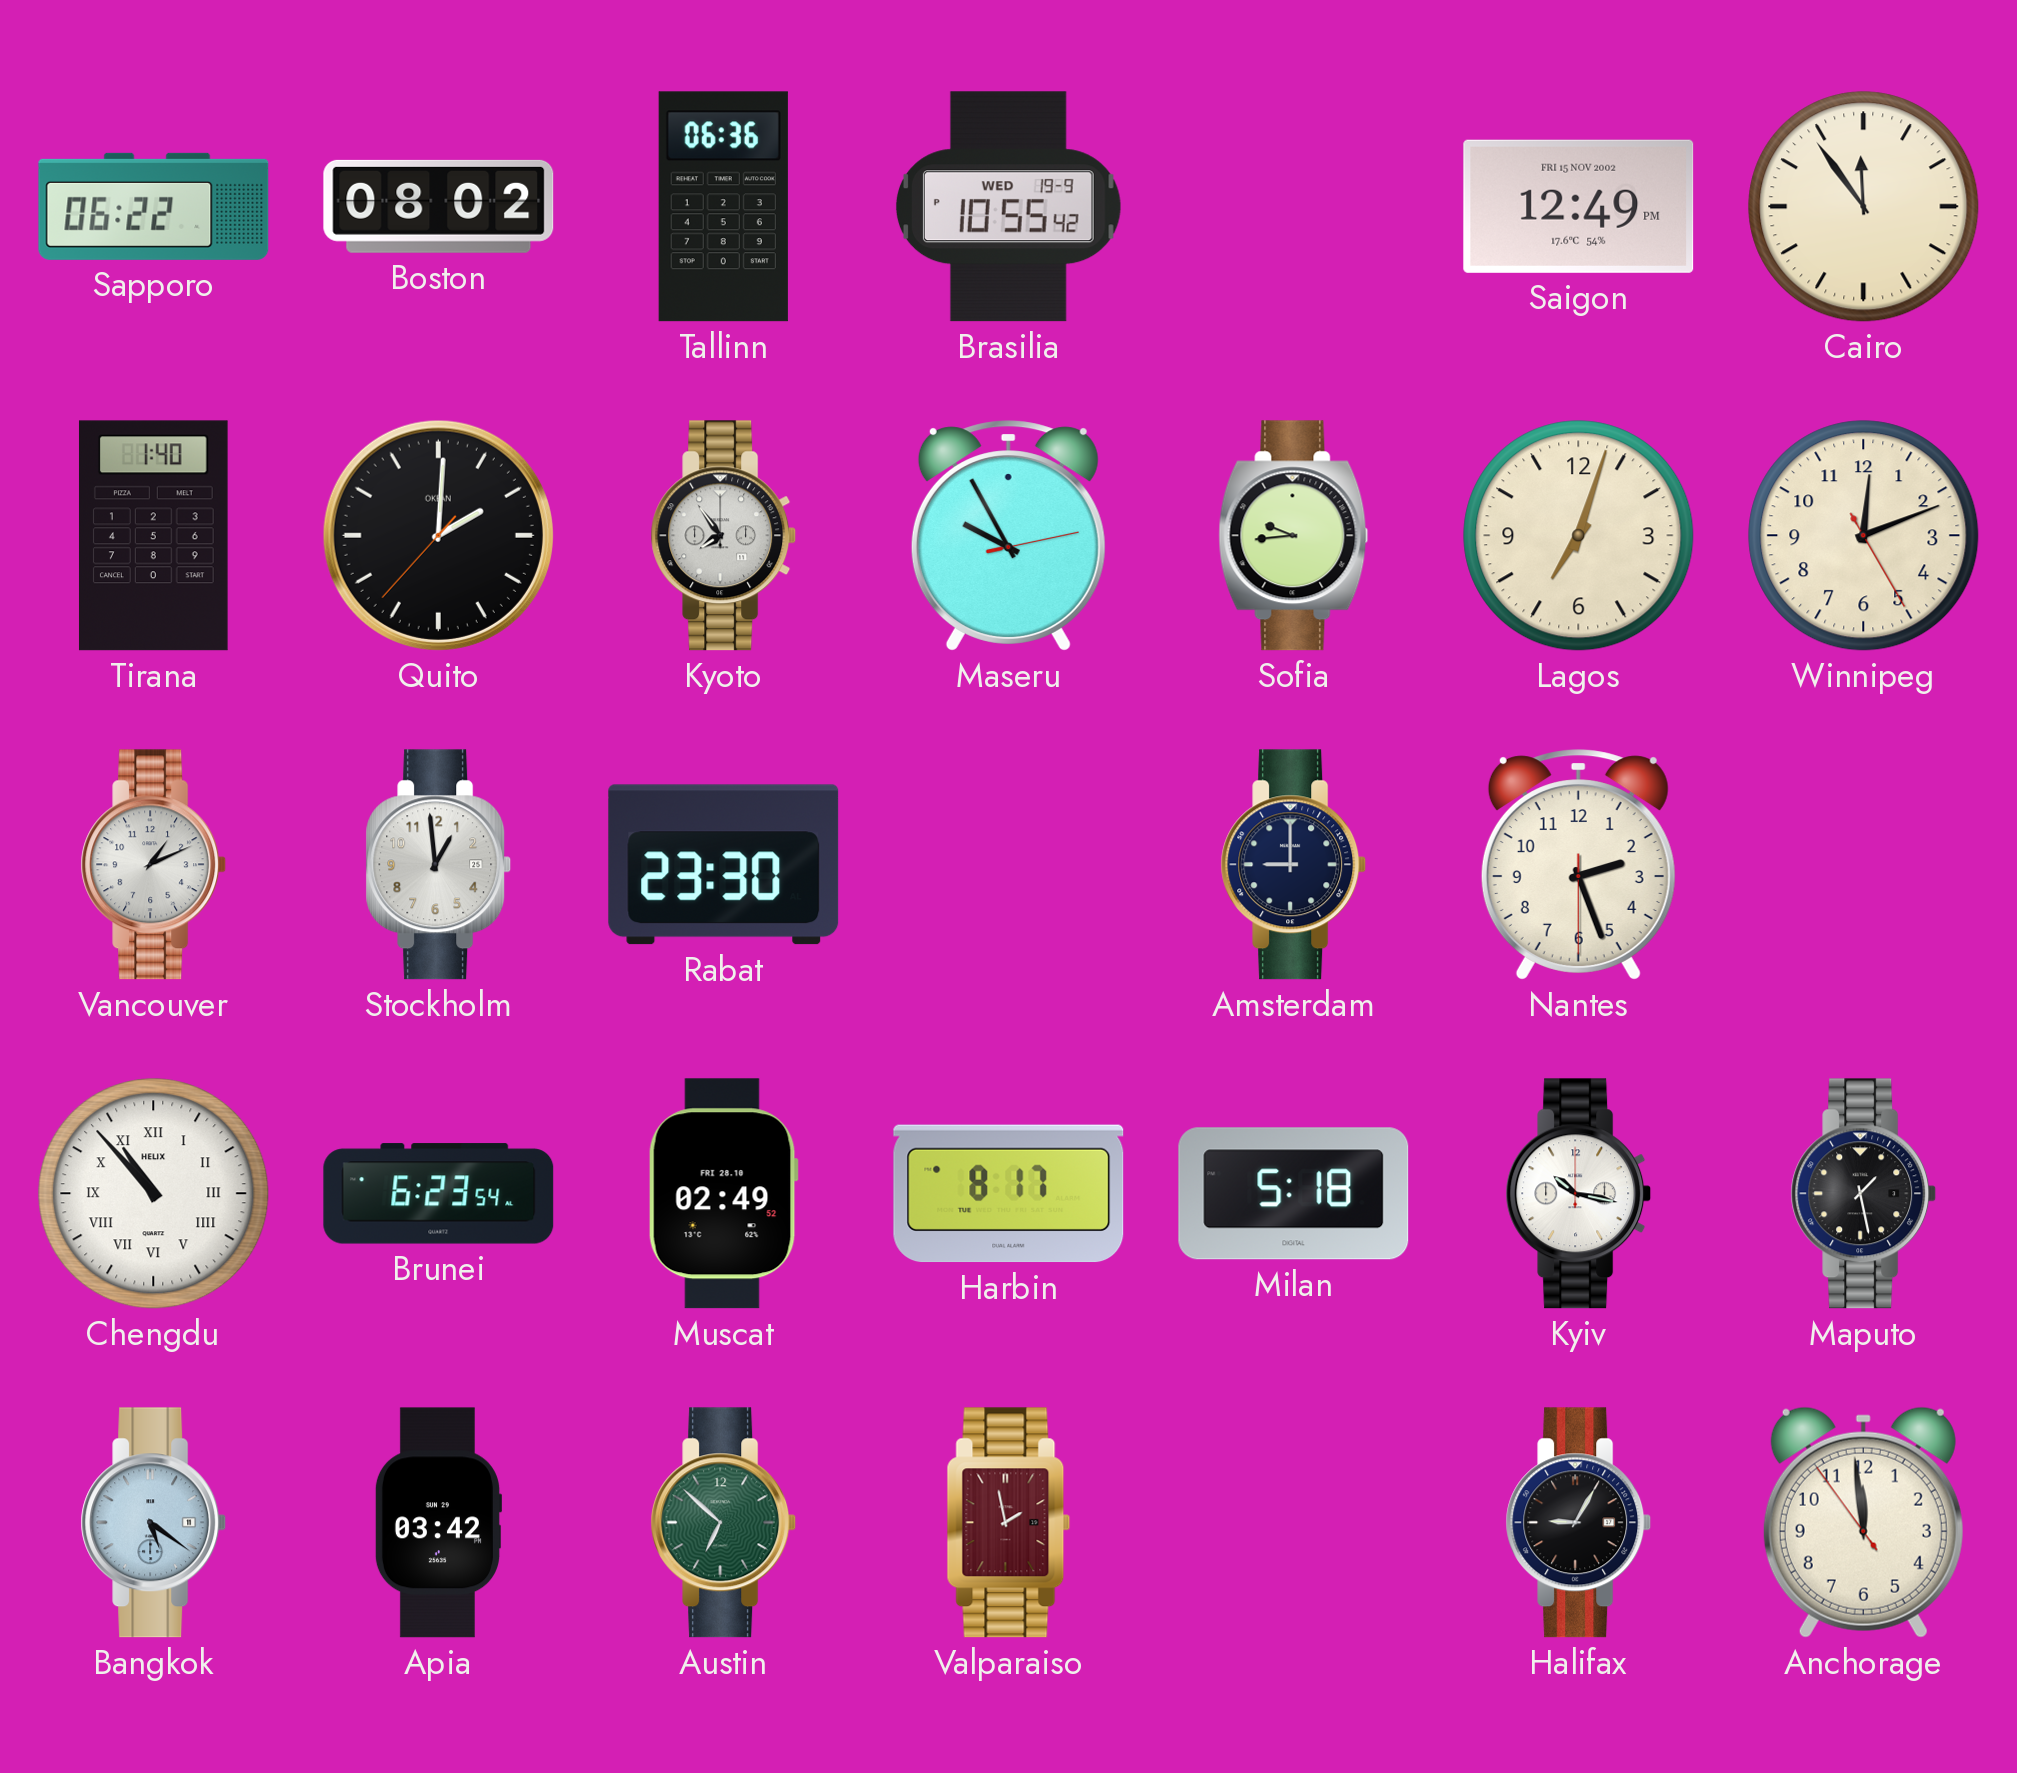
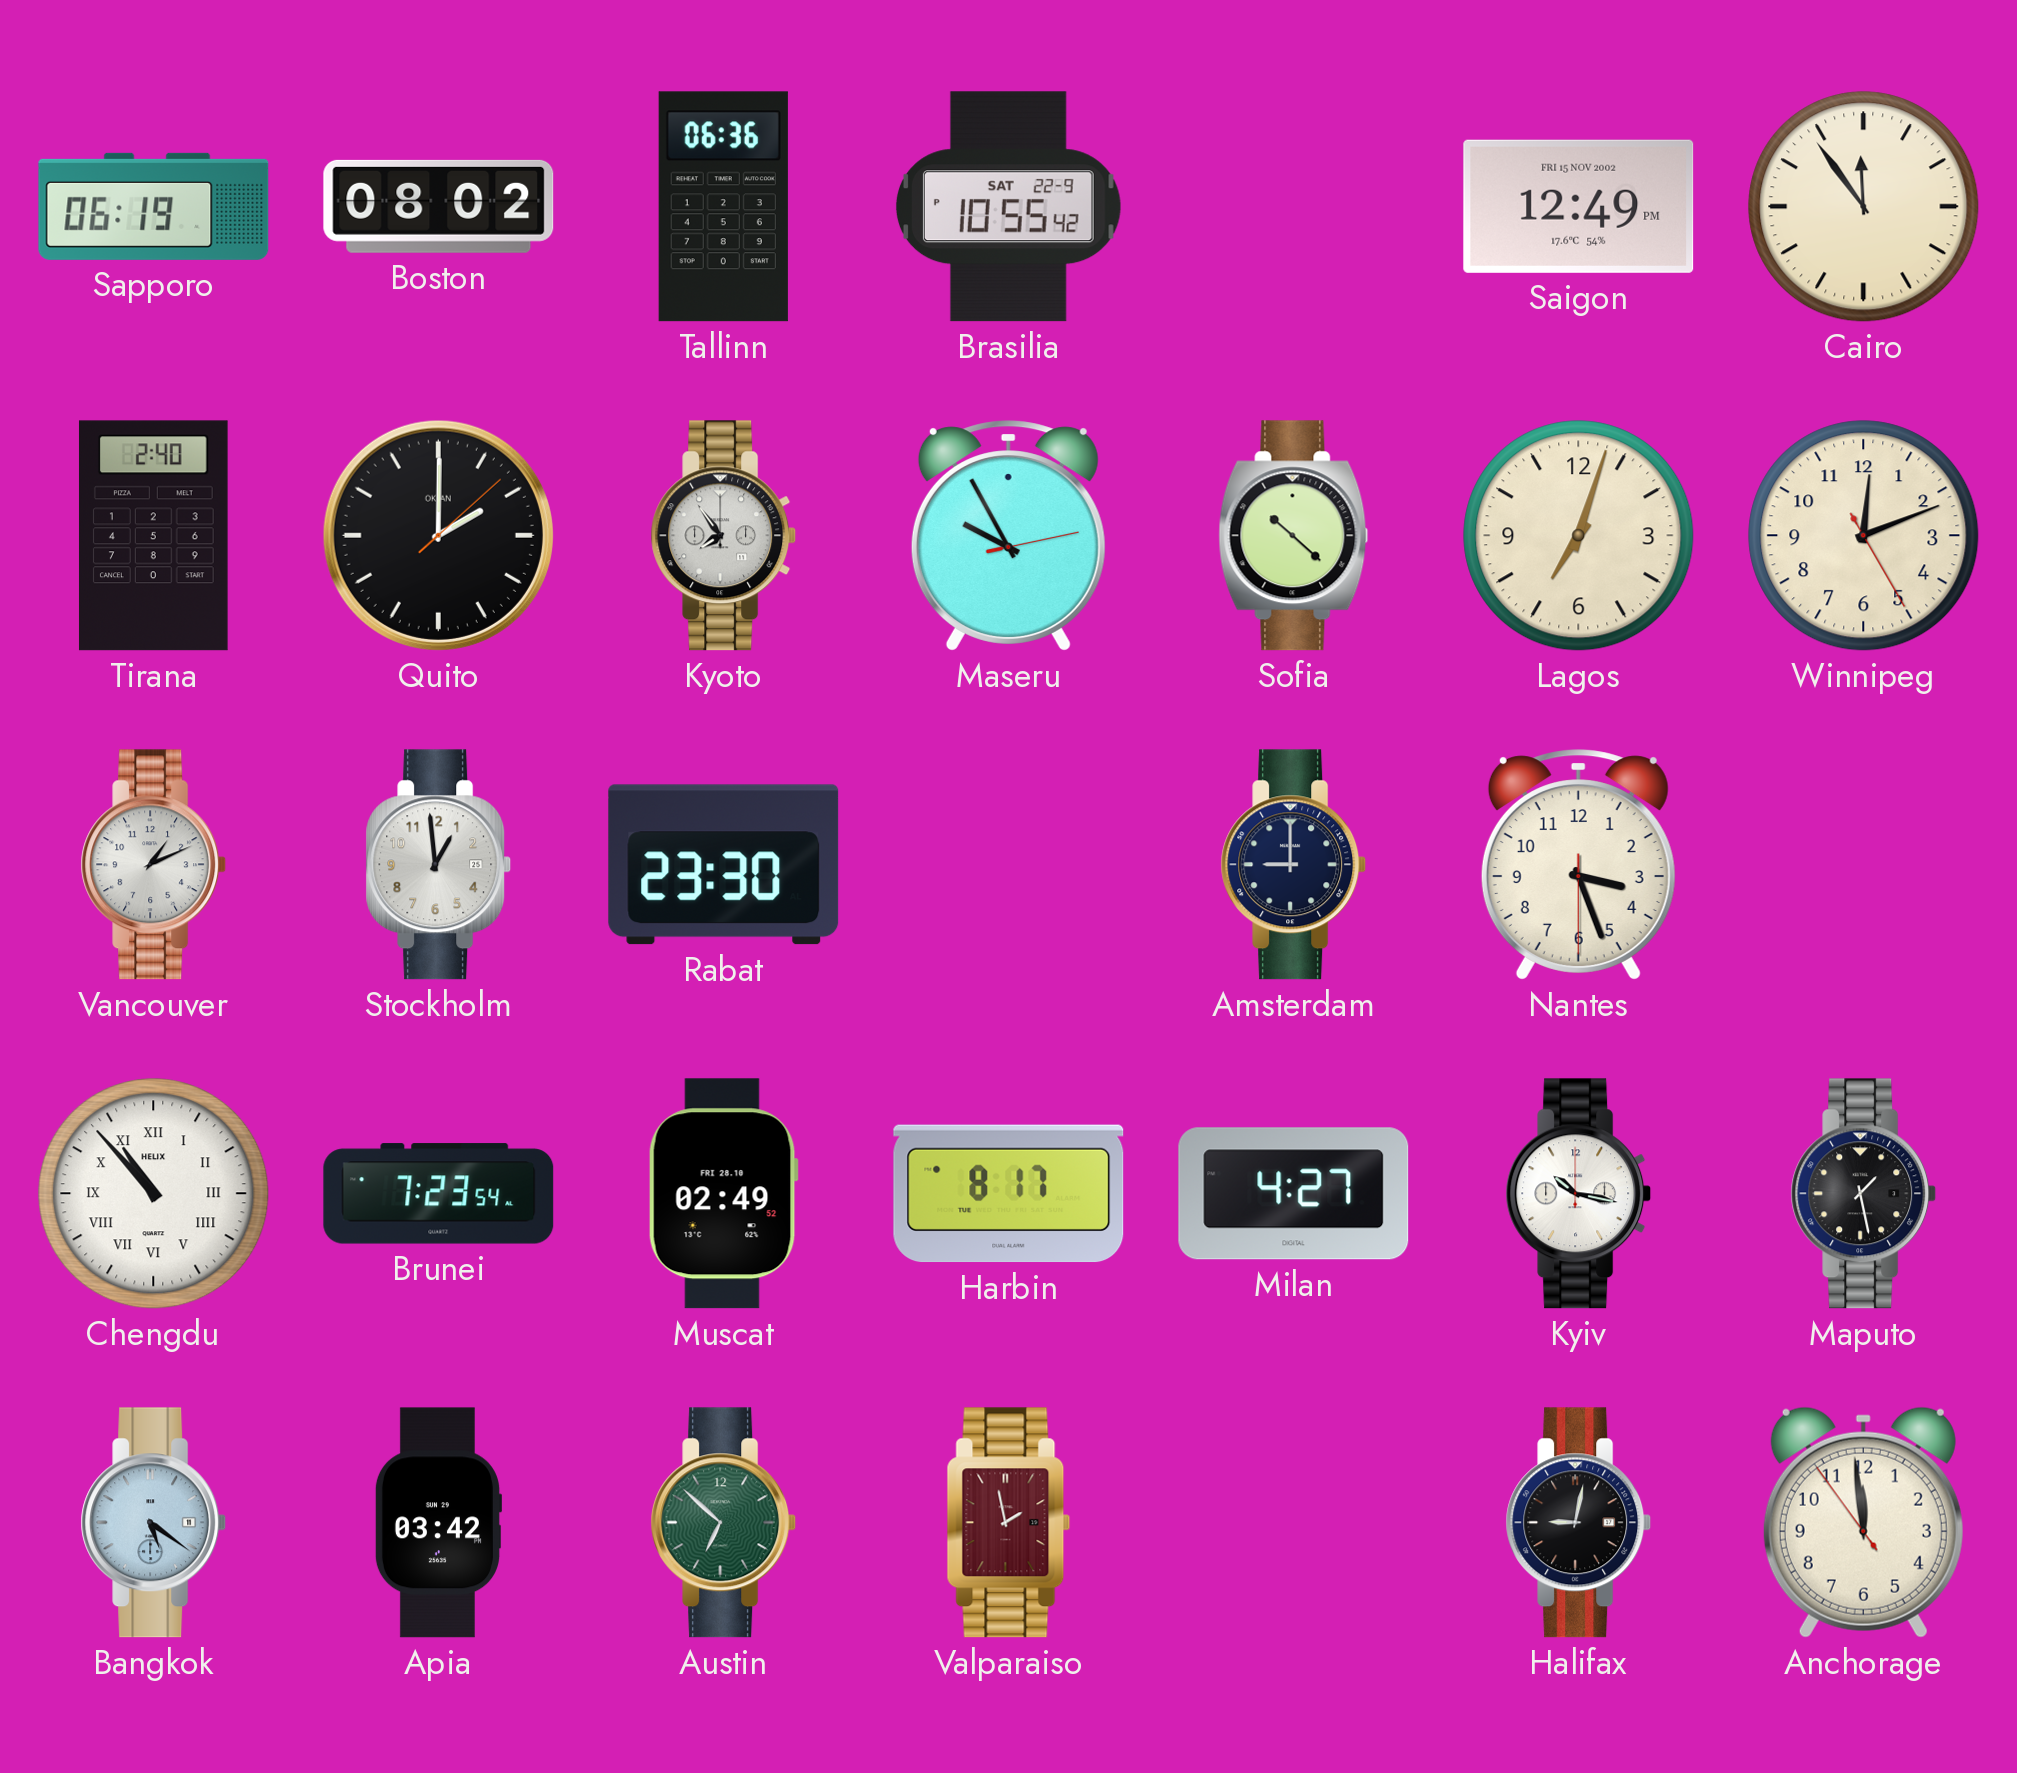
Sapporo: 06:22 -> 06:19 (154, 206)
Brasilia date: WED 19-9 -> SAT 22-9 (1008, 207)
Tirana: 1:40 -> 2:40 (153, 536)
Quito: 2:00:37 -> 2:00:08 (438, 535)
Sofia: 9:44 -> 10:22 (1294, 536)
Nantes: 2:26 -> 3:26 (1578, 865)
Brunei: 6:23 -> 7:23 (439, 1194)
Milan: 5:18 -> 4:27 (1294, 1194)
Halifax: 9:05 -> 9:02 (1579, 1523)
